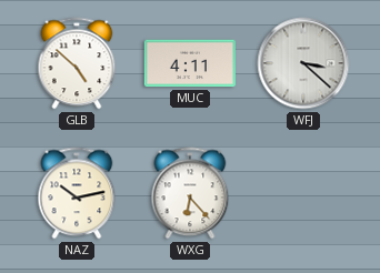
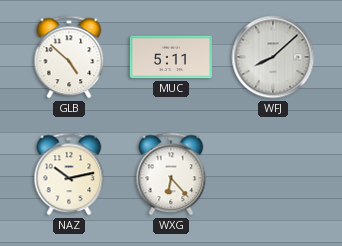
MUC: 4:11 -> 5:11 (171, 57)
WFJ: 3:22 -> 8:08 (273, 57)
